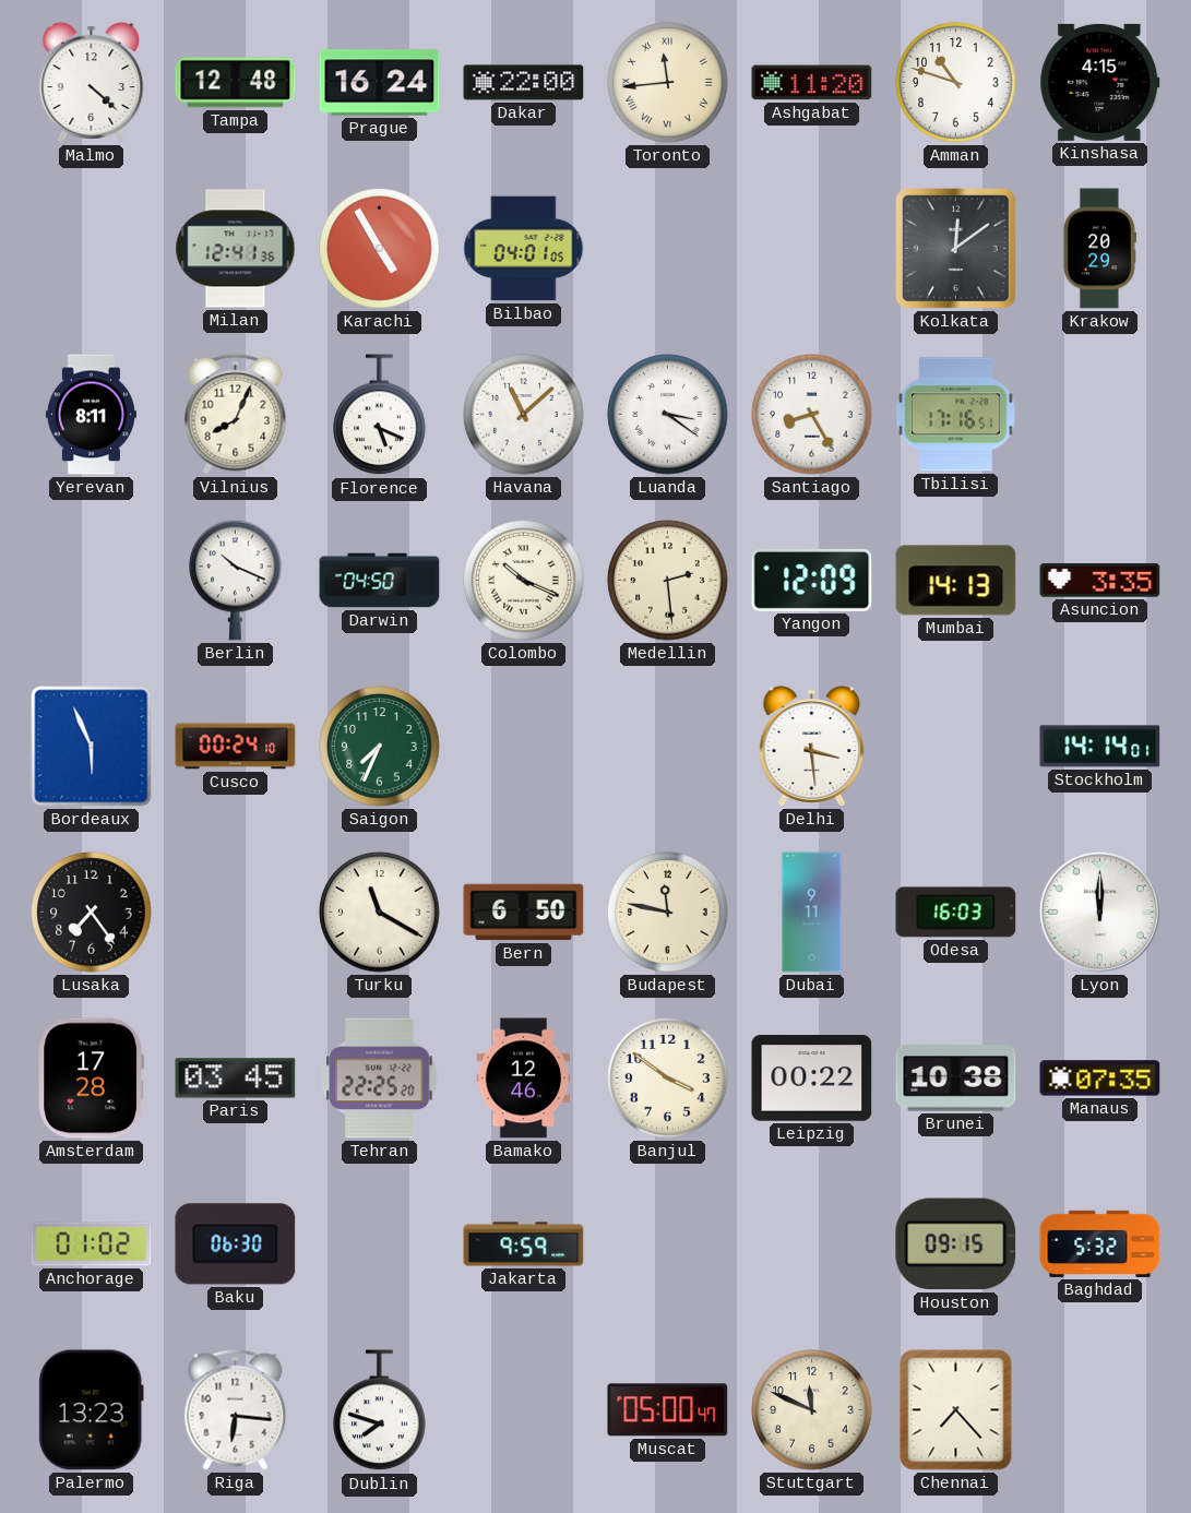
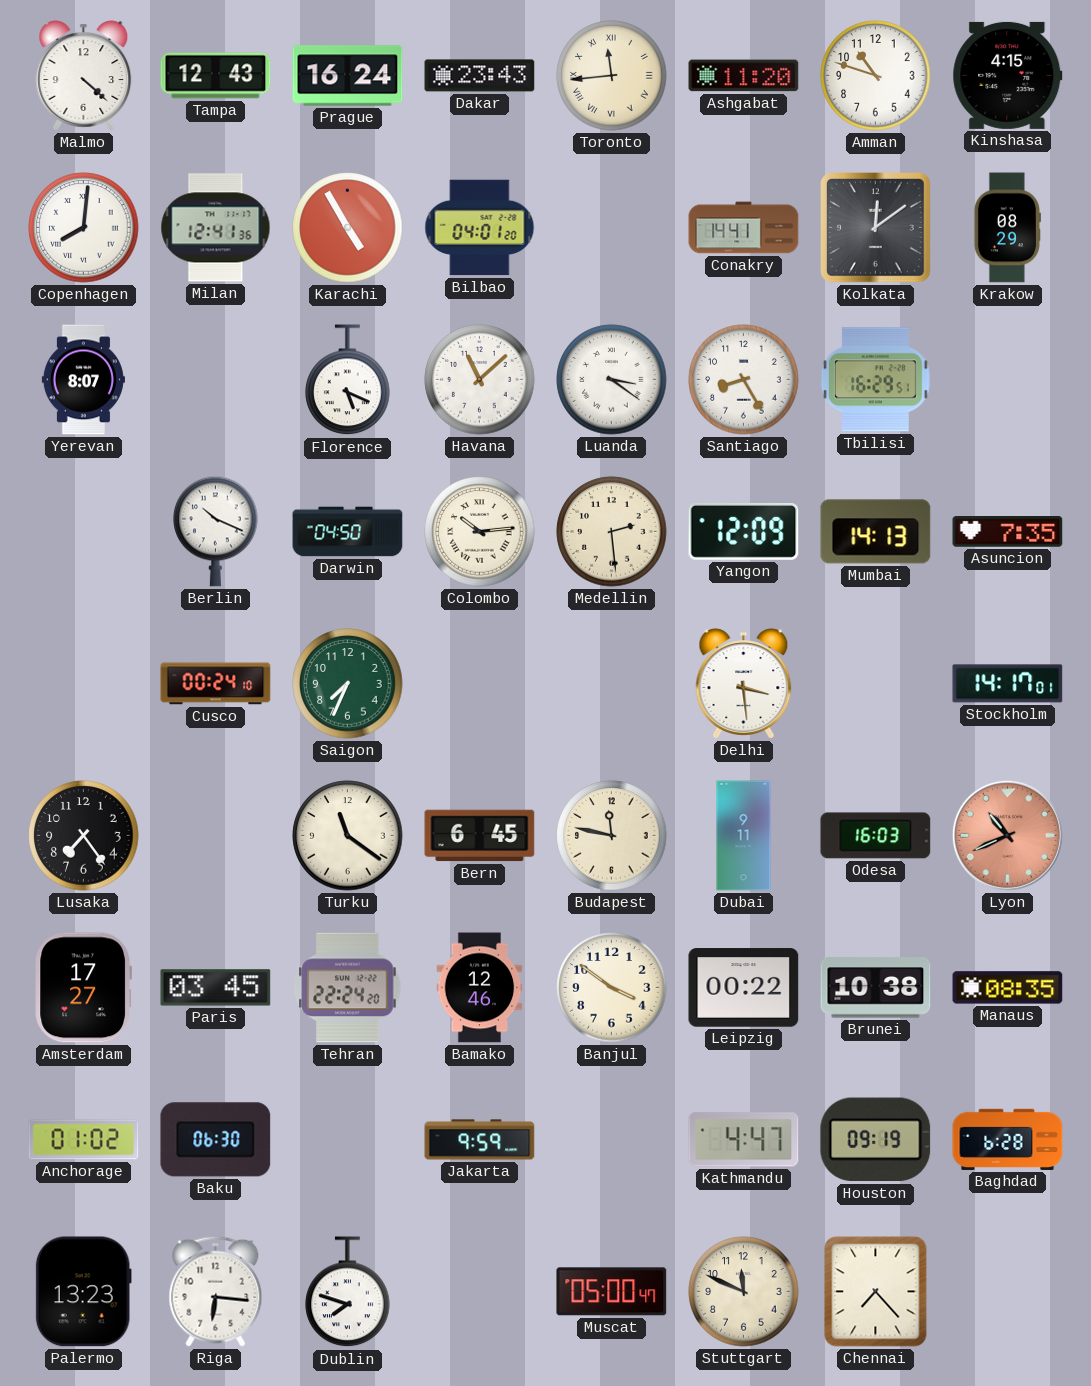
Tampa: 12:48 -> 12:43 (216, 76)
Dakar: 22:00 -> 23:43 (480, 76)
Copenhagen: none -> 8:01 (84, 228)
Bilbao: 04:01:05 -> 04:01:20 (480, 228)
Conakry: none -> 14:41 (744, 228)
Krakow: 20:29 -> 08:29 (1007, 228)
Yerevan: 8:11 -> 8:07 (83, 380)
Vilnius: 8:04 -> none (236, 414)
Tbilisi: 17:16 -> 16:29 (875, 380)
Colombo: 10:19 -> 10:14 (480, 532)
Asuncion: 3:35 -> 7:35 (1008, 532)
Bordeaux: 5:56 -> none (92, 747)
Stockholm: 14:14 -> 14:17 (1008, 684)
Turku: 11:20 -> 11:21 (348, 836)
Bern: 6:50 -> 6:45 (480, 836)
Lyon: 12:00 -> 10:41 (1007, 835)
Lyon dial: white -> salmon (1007, 835)
Amsterdam: 17:28 -> 17:27 (83, 988)
Tehran: 22:25 -> 22:24 (348, 988)
Manaus: 07:35 -> 08:35 (1008, 988)
Kathmandu: none -> 4:47 (744, 1140)
Houston: 09:15 -> 09:19 (876, 1140)
Baghdad: 5:32 -> 6:28 (1008, 1139)
